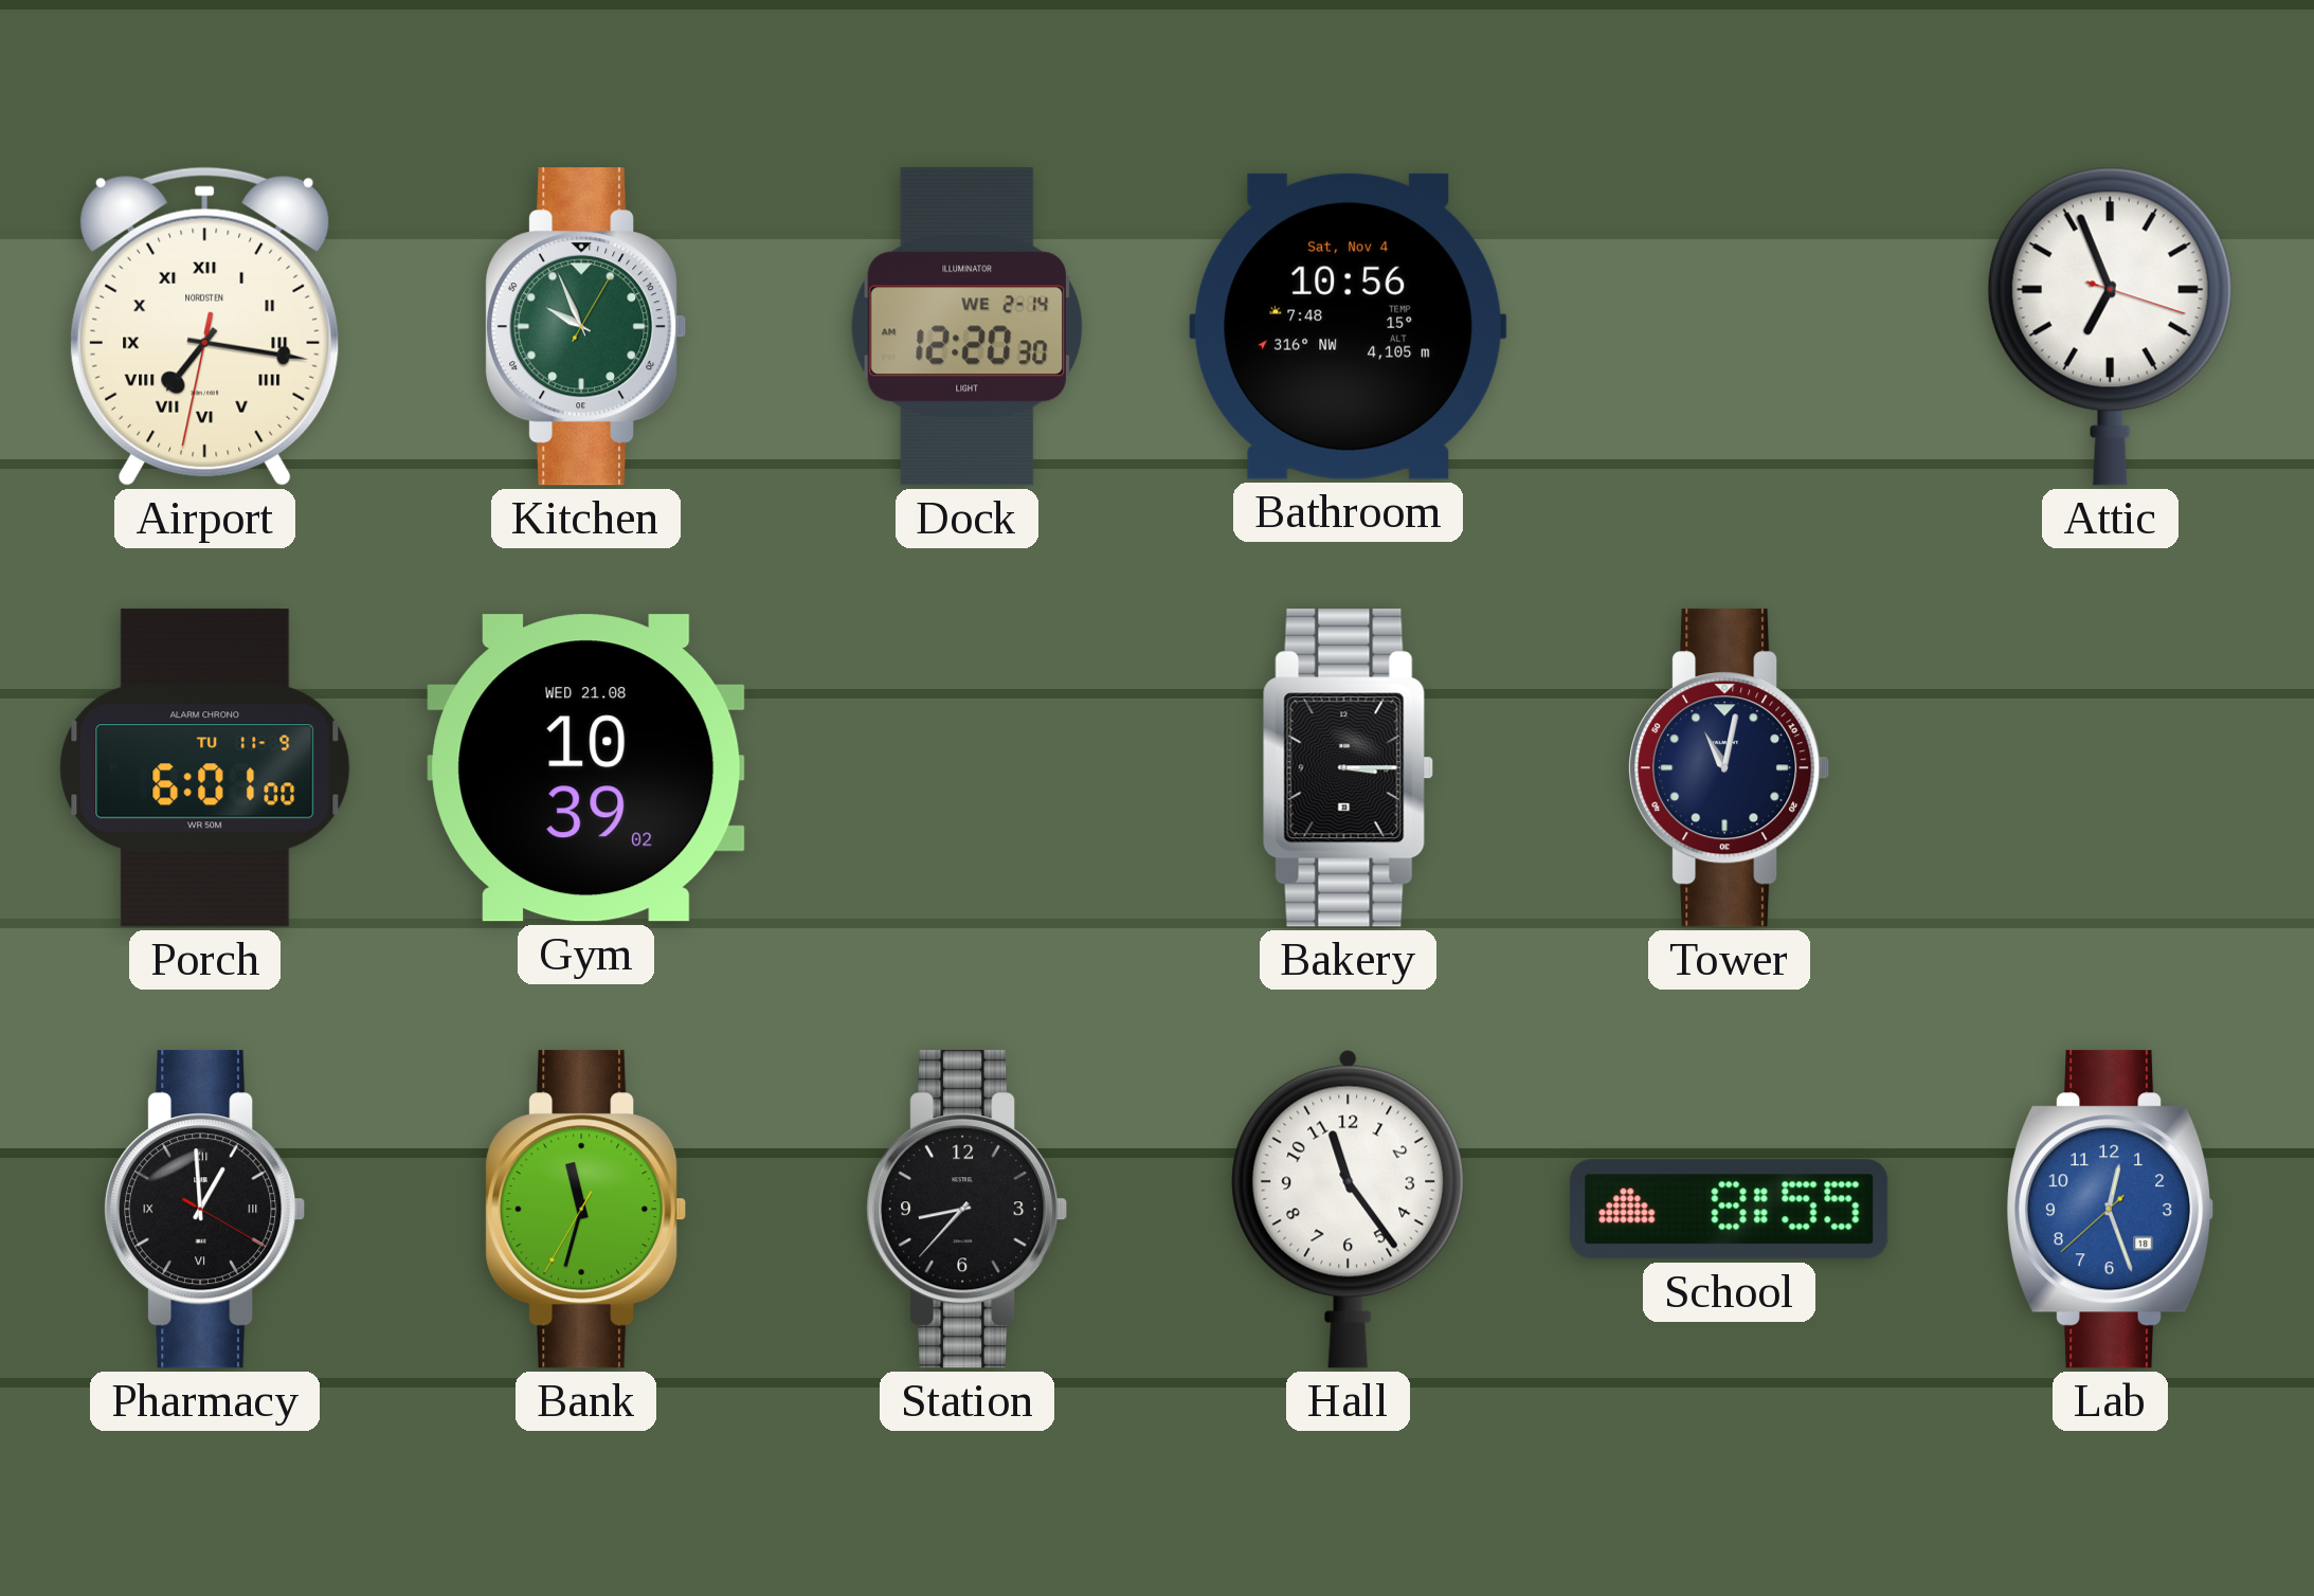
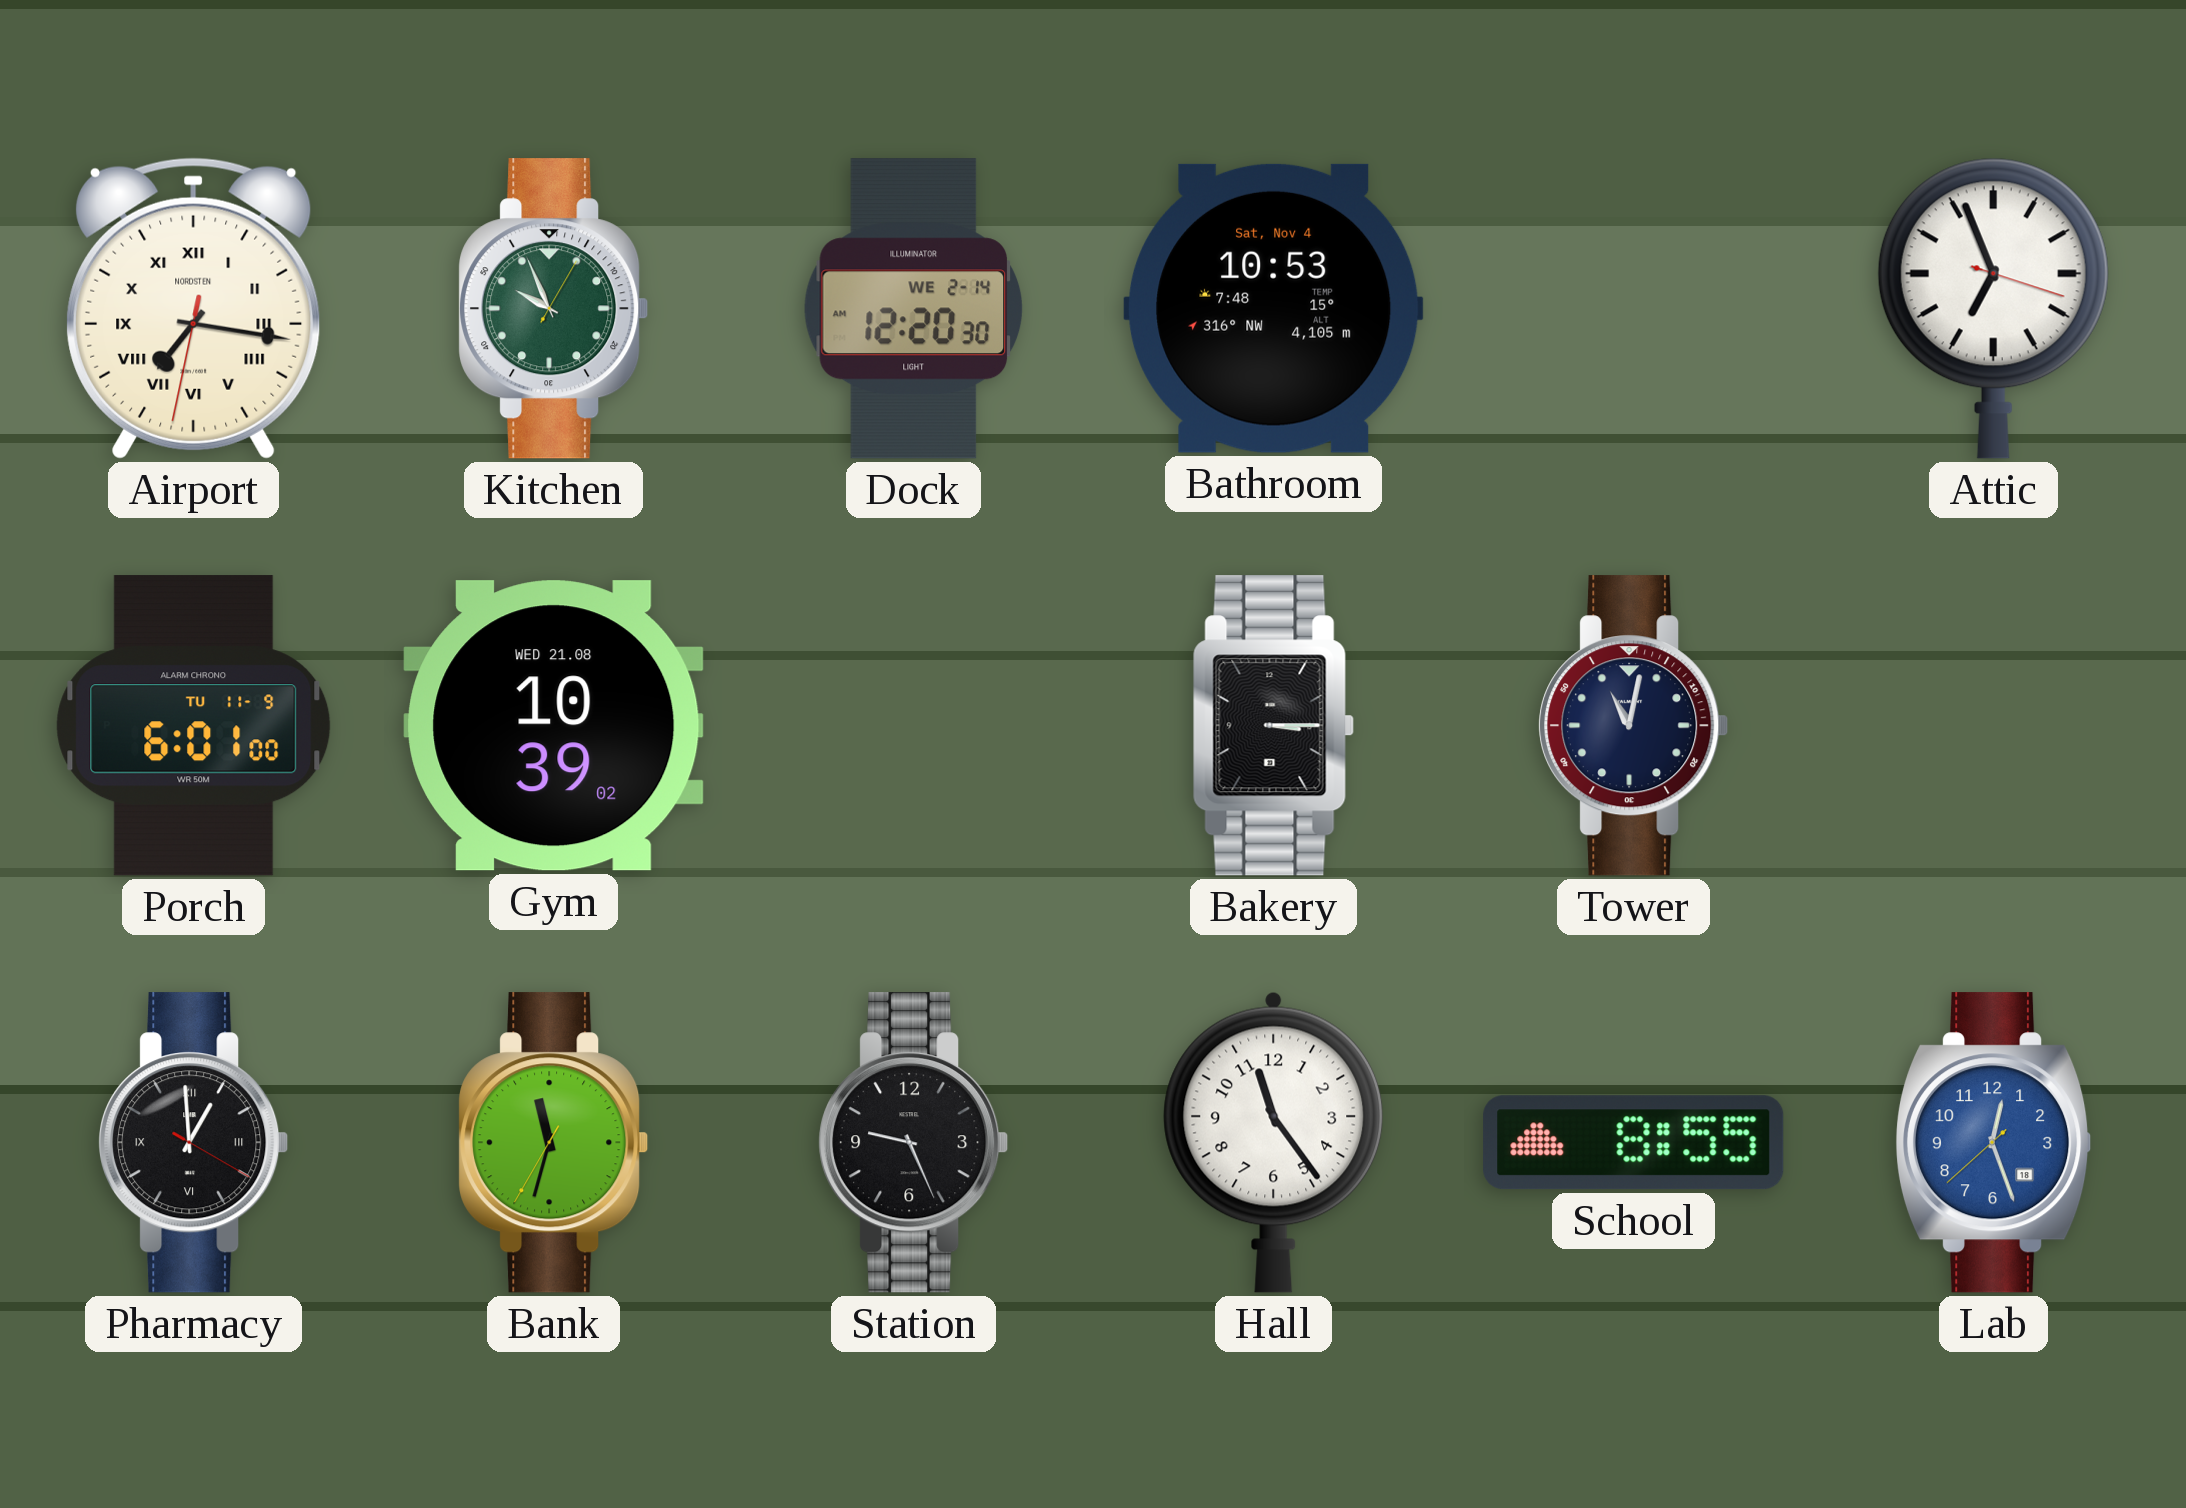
Bathroom: 10:56 -> 10:53 (1274, 308)
Station: 8:37 -> 9:26 (914, 1143)
